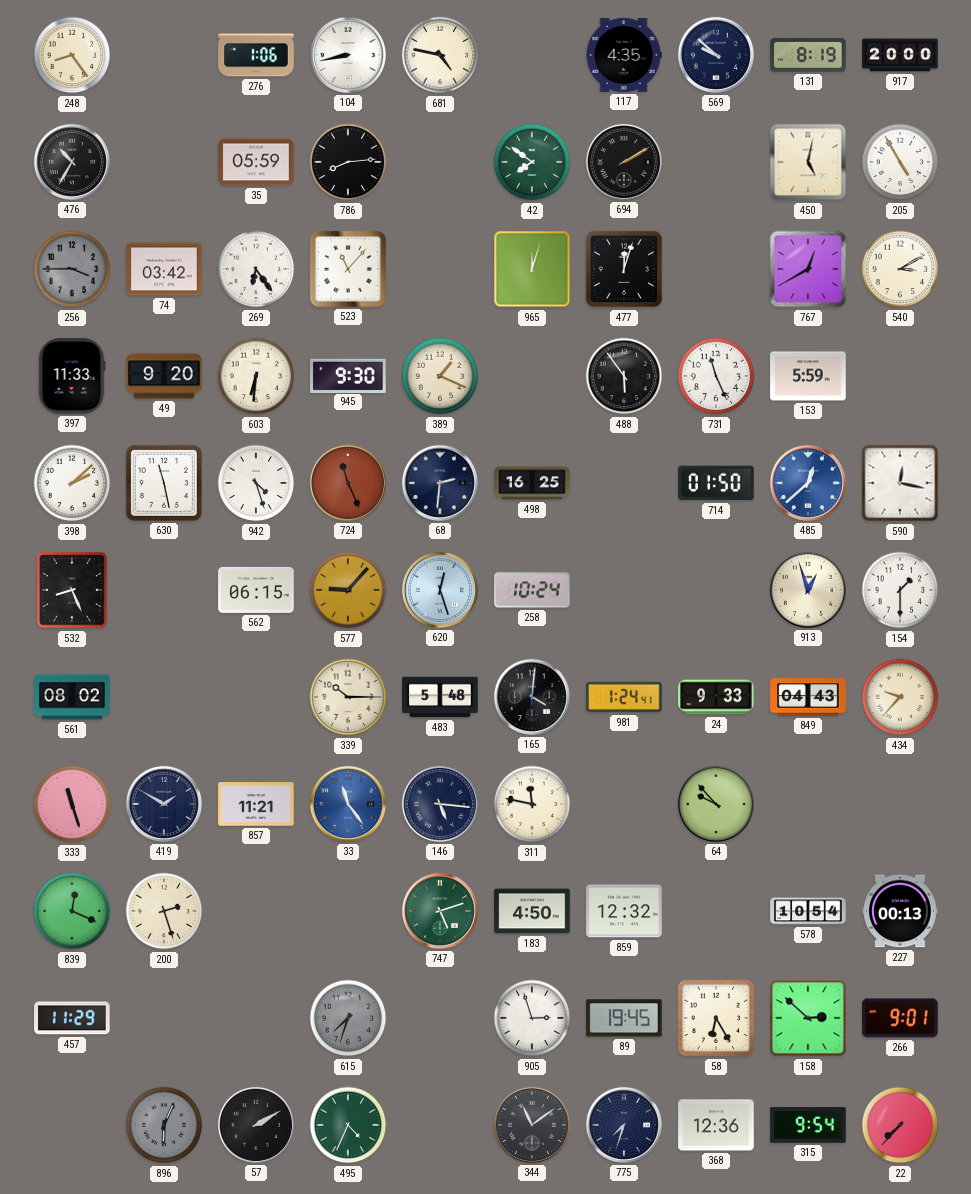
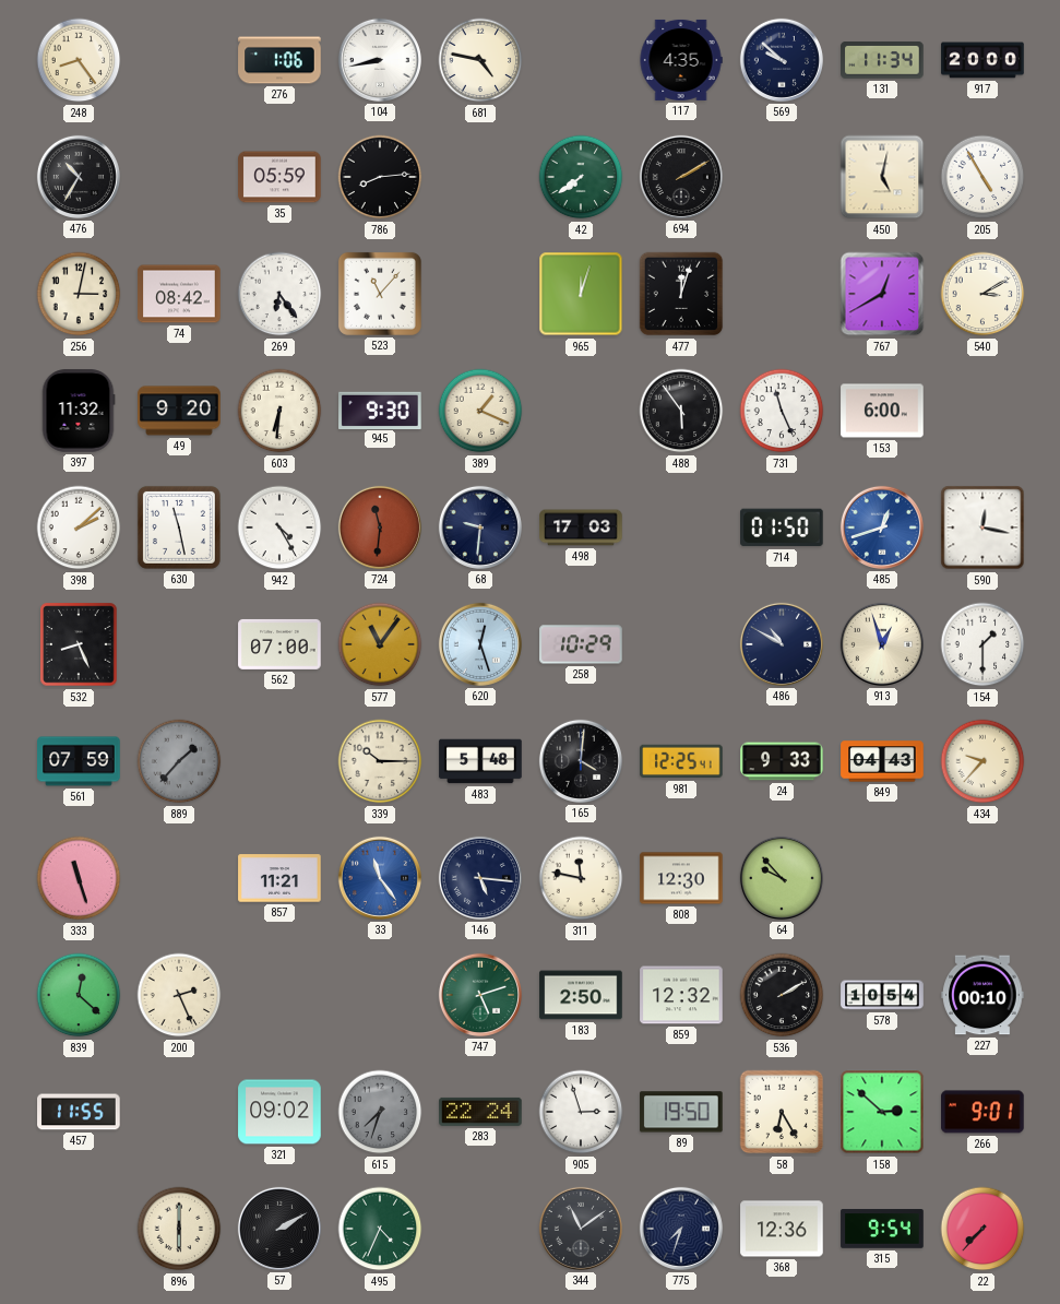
131: 8:19 -> 11:34 (882, 61)
42: 7:51 -> 7:39 (581, 177)
256: 3:45 -> 3:02 (79, 294)
256 dial: grey -> cream (79, 294)
74: 03:42 -> 08:42 (179, 294)
397: 11:33 -> 11:32 (79, 411)
153: 5:59 -> 6:00 (882, 411)
942: 4:27 -> 4:25 (279, 527)
724: 11:26 -> 11:31 (380, 527)
68: 2:31 -> 9:31 (480, 527)
498: 16:25 -> 17:03 (581, 527)
485: 12:38 -> 12:42 (882, 527)
562: 06:15 -> 07:00 (279, 644)
577: 9:07 -> 11:06 (380, 644)
258: 10:24 -> 10:29 (581, 644)
486: none -> 10:50 (782, 644)
561: 08:02 -> 07:59 (79, 761)
889: none -> 1:37 (179, 761)
981: 1:24 -> 12:25 (681, 761)
419: 1:50 -> none (164, 804)
808: none -> 12:30 (681, 878)
839: 12:19 -> 12:22 (79, 995)
200: 2:27 -> 2:26 (179, 995)
183: 4:50 -> 2:50 (581, 995)
536: none -> 2:10 (782, 995)
227: 00:13 -> 00:10 (982, 995)
457: 11:29 -> 11:55 (79, 1112)
321: none -> 09:02 (279, 1112)
283: none -> 22:24 (480, 1112)
89: 19:45 -> 19:50 (681, 1112)
896: 6:04 -> 6:00 (179, 1229)
896 dial: grey -> cream (179, 1229)
